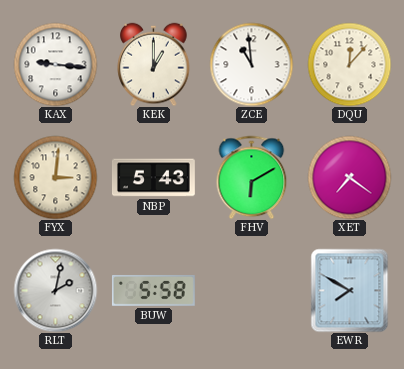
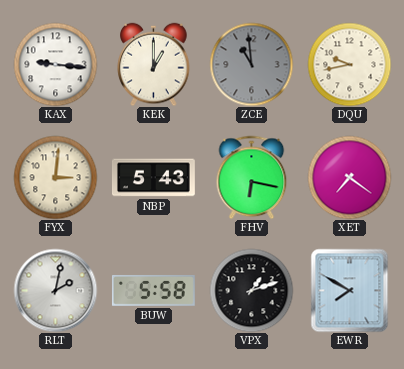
ZCE dial: white -> grey (251, 64)
DQU: 12:07 -> 9:43 (349, 64)
FHV: 6:10 -> 6:17 (252, 177)
VPX: none -> 1:12 (251, 290)
